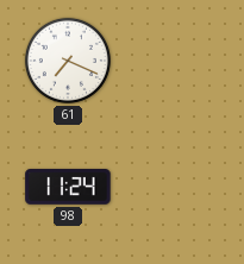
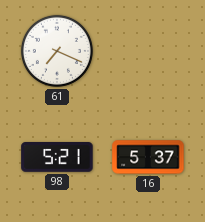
98: 11:24 -> 5:21 (57, 158)
16: none -> 5:37 (148, 157)
